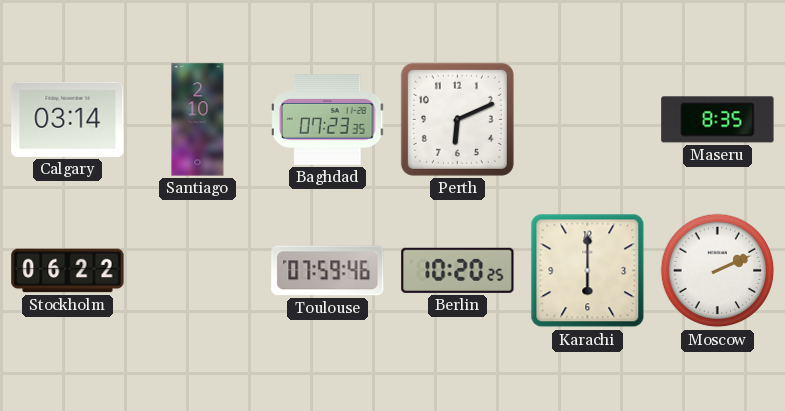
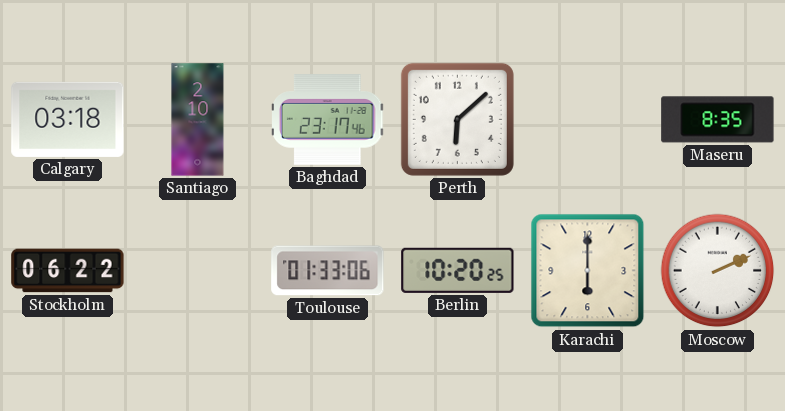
Calgary: 03:14 -> 03:18 (68, 119)
Baghdad: 07:23 -> 23:17 (329, 120)
Perth: 6:11 -> 6:08 (457, 119)
Toulouse: 07:59 -> 01:33 (328, 271)
